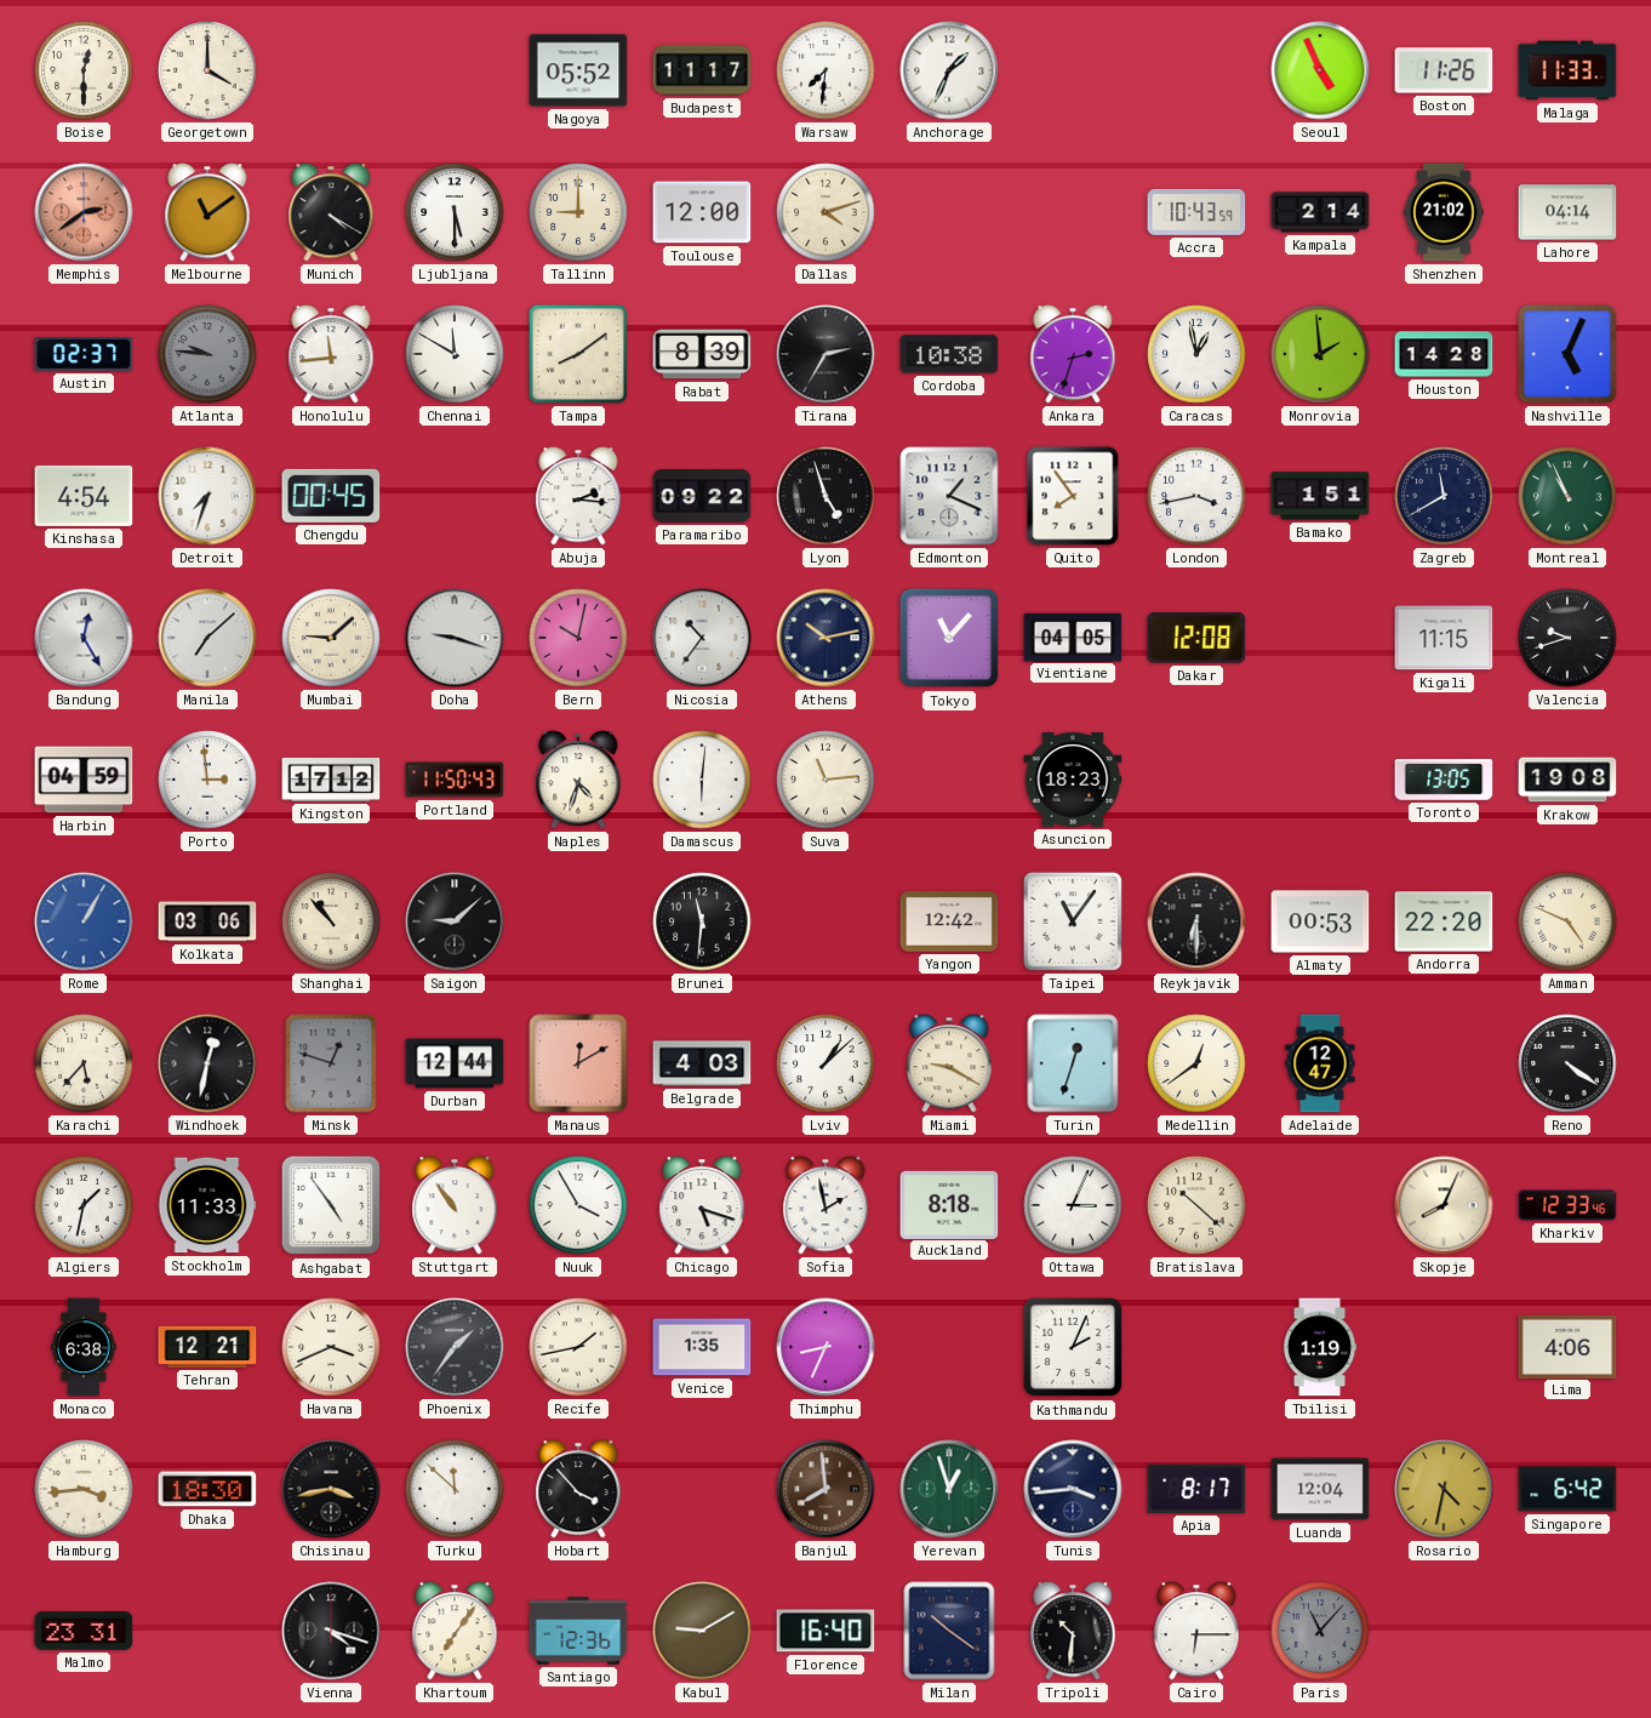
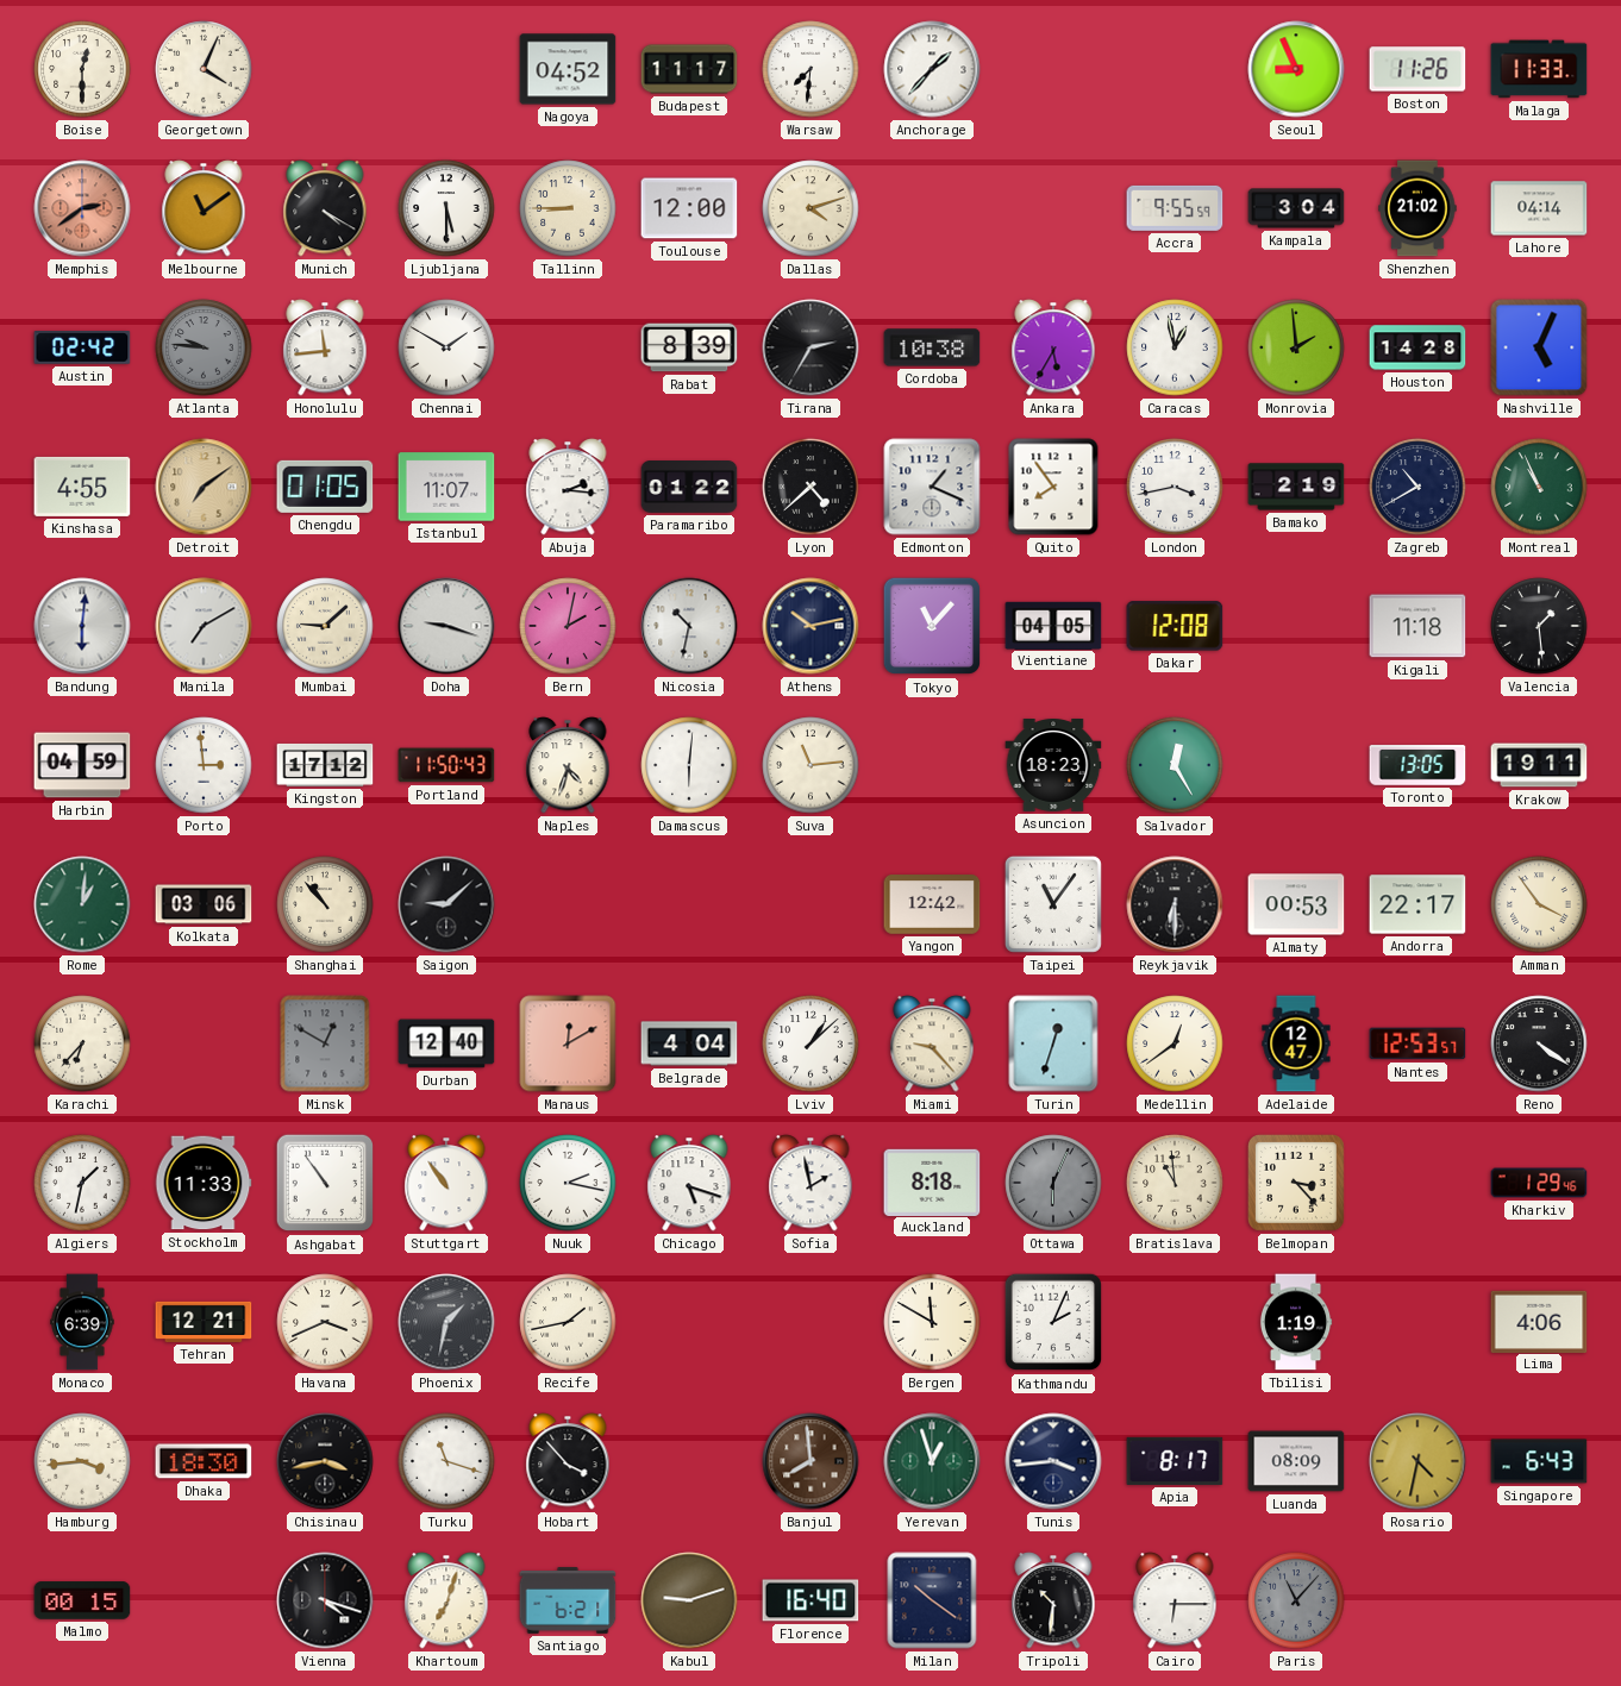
Georgetown: 4:00 -> 4:04 (204, 69)
Nagoya: 05:52 -> 04:52 (568, 69)
Anchorage: 1:34 -> 1:37 (932, 69)
Seoul: 4:56 -> 8:56 (1296, 69)
Tallinn: 9:00 -> 8:45 (568, 208)
Accra: 10:43 -> 9:55 (1175, 208)
Kampala: 2:14 -> 3:04 (1296, 208)
Austin: 02:37 -> 02:42 (82, 347)
Chennai: 11:50 -> 1:50 (446, 347)
Tampa: 8:09 -> none (578, 354)
Ankara: 2:33 -> 5:35 (1053, 347)
Kinshasa: 4:54 -> 4:55 (82, 487)
Detroit: 7:33 -> 7:09 (204, 487)
Detroit dial: white -> champagne (204, 487)
Chengdu: 00:45 -> 01:05 (325, 487)
Istanbul: none -> 11:07 (446, 487)
Paramaribo: 09:22 -> 01:22 (689, 488)
Lyon: 4:57 -> 4:38 (810, 487)
Bamako: 1:51 -> 2:19 (1296, 487)
Zagreb: 11:40 -> 10:40 (1417, 487)
Bandung: 12:25 -> 6:01 (82, 626)
Manila: 7:08 -> 7:10 (204, 626)
Bern: 10:02 -> 2:02 (568, 626)
Nicosia: 10:36 -> 10:32 (689, 626)
Kigali: 11:15 -> 11:18 (1417, 626)
Valencia: 9:42 -> 1:29 (1539, 626)
Salvador: none -> 12:25 (1175, 765)
Krakow: 19:08 -> 19:11 (1539, 765)
Rome: 1:05 -> 1:01 (82, 904)
Rome dial: blue -> green (82, 904)
Brunei: 11:31 -> none (702, 921)
Andorra: 22:20 -> 22:17 (1417, 904)
Amman: 4:49 -> 3:54 (1539, 904)
Karachi: 5:37 -> 6:37 (82, 1043)
Windhoek: 12:32 -> none (207, 1063)
Minsk: 12:48 -> 12:50 (325, 1043)
Durban: 12:44 -> 12:40 (446, 1043)
Belgrade: 4:03 -> 4:04 (689, 1043)
Miami: 9:20 -> 9:23 (932, 1043)
Nantes: none -> 12:53 (1417, 1043)
Ashgabat: 4:54 -> 10:54 (325, 1183)
Nuuk: 3:55 -> 2:17 (568, 1183)
Ottawa: 3:04 -> 6:04 (1053, 1183)
Ottawa dial: white -> grey (1053, 1183)
Bratislava: 10:22 -> 10:59 (1175, 1183)
Belmopan: none -> 3:23 (1297, 1184)
Skopje: 8:04 -> none (1444, 1205)
Kharkiv: 12:33 -> 1:29 (1539, 1183)
Monaco: 6:38 -> 6:39 (82, 1322)
Phoenix: 1:36 -> 1:32 (446, 1322)
Venice: 1:35 -> none (702, 1347)
Thimphu: 8:34 -> none (825, 1347)
Bergen: none -> 11:50 (932, 1322)
Turku: 11:52 -> 11:18 (446, 1461)
Luanda: 12:04 -> 08:09 (1296, 1461)
Singapore: 6:42 -> 6:43 (1539, 1461)
Malmo: 23:31 -> 00:15 (82, 1600)
Khartoum: 7:06 -> 7:03 (446, 1600)
Santiago: 12:36 -> 6:21 (568, 1600)
Kabul: 9:10 -> 9:12 (689, 1600)
